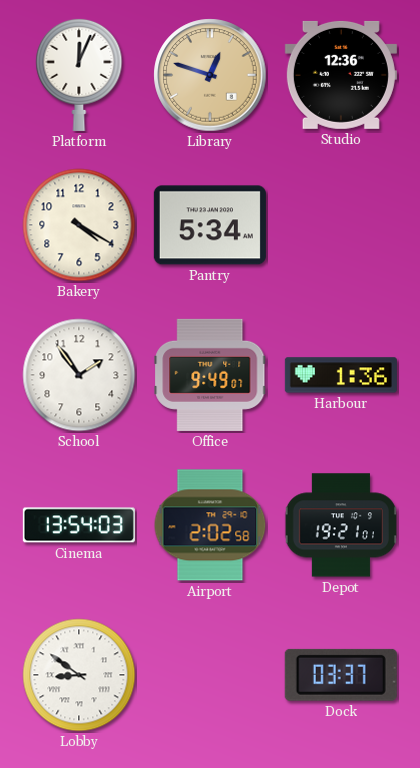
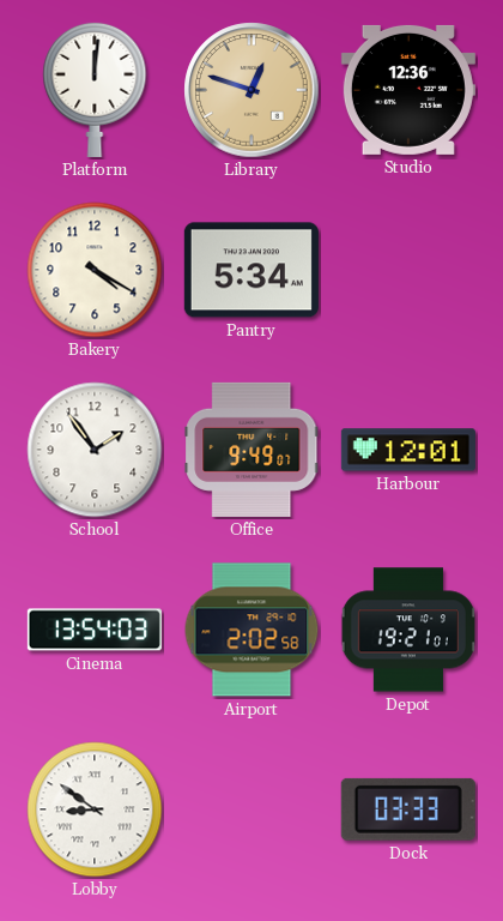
Platform: 12:04 -> 12:01 (95, 89)
Harbour: 1:36 -> 12:01 (408, 450)
Dock: 03:37 -> 03:33 (408, 809)
